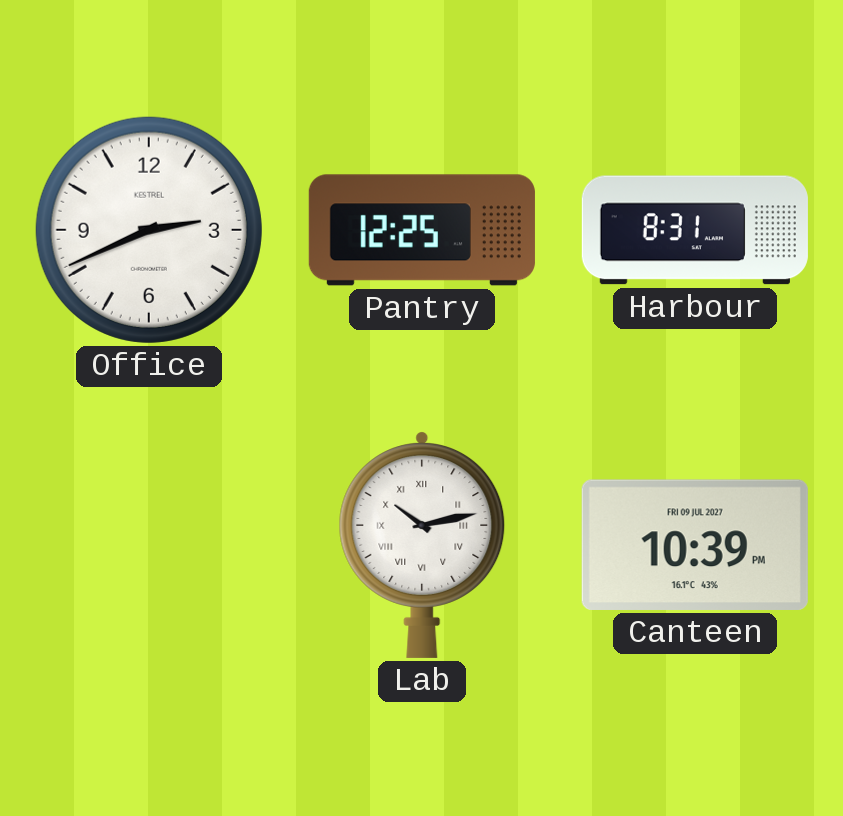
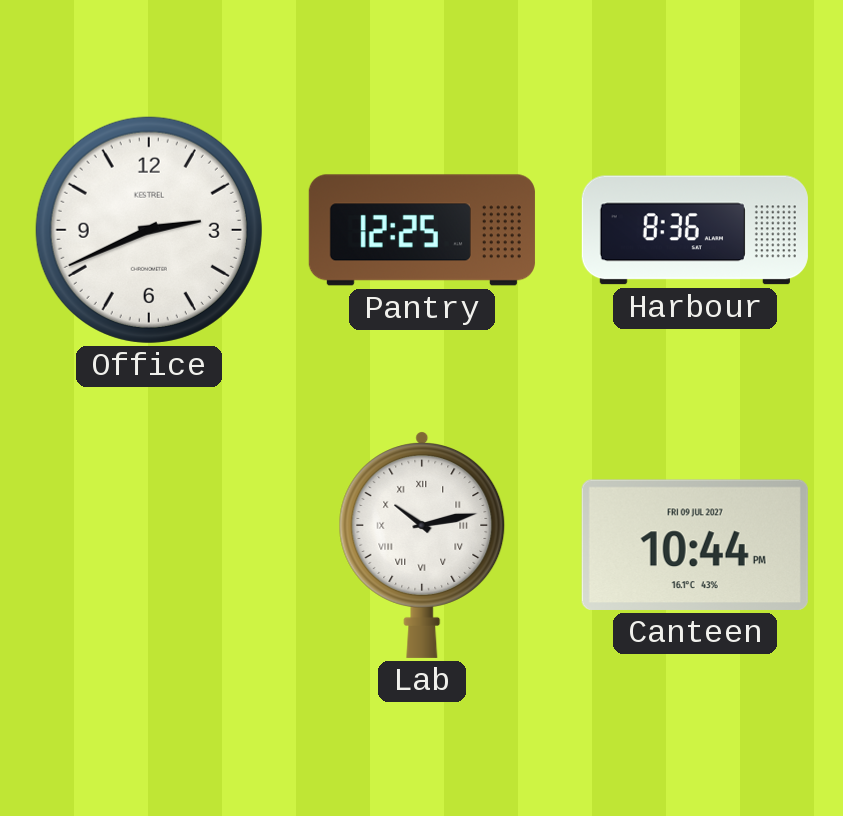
Harbour: 8:31 -> 8:36 (695, 230)
Canteen: 10:39 -> 10:44 (695, 545)
